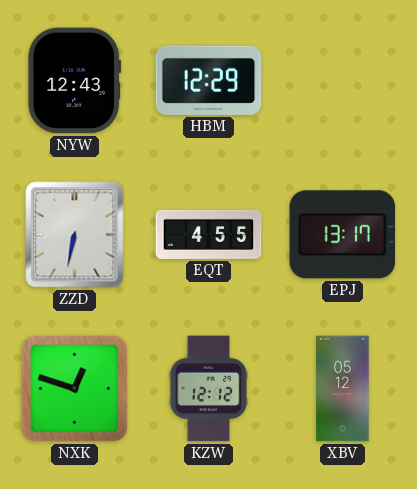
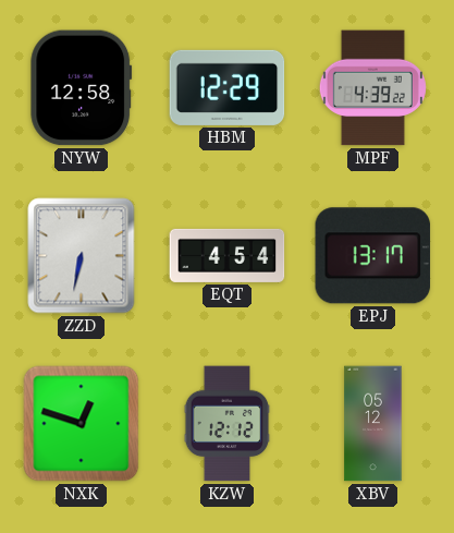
NYW: 12:43 -> 12:58 (82, 88)
MPF: none -> 4:39 (372, 88)
EQT: 4:55 -> 4:54 (228, 255)
